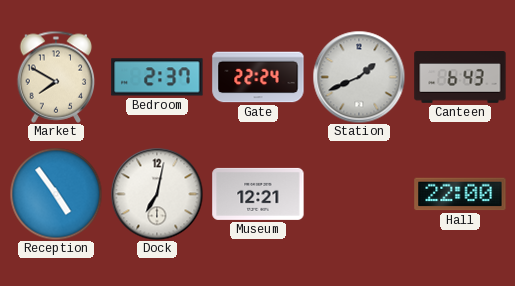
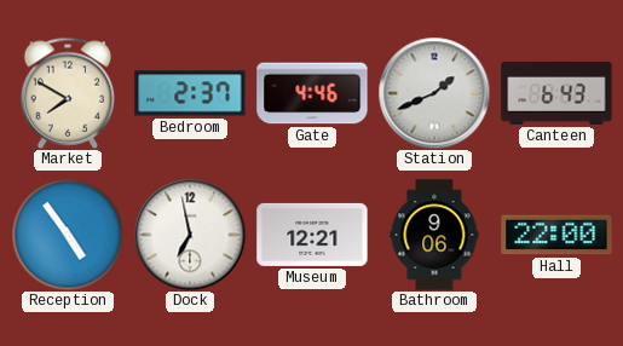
Gate: 22:24 -> 4:46 (312, 93)
Dock: 7:02 -> 6:58 (190, 235)
Bathroom: none -> 9:06 (434, 235)
